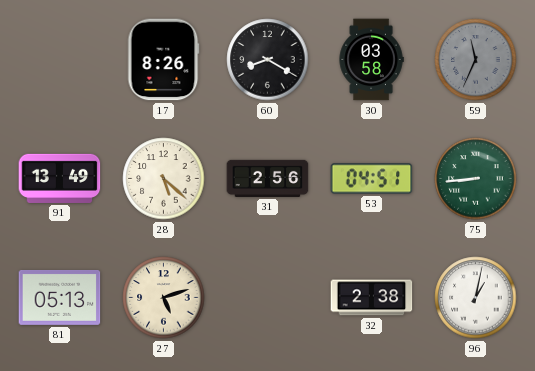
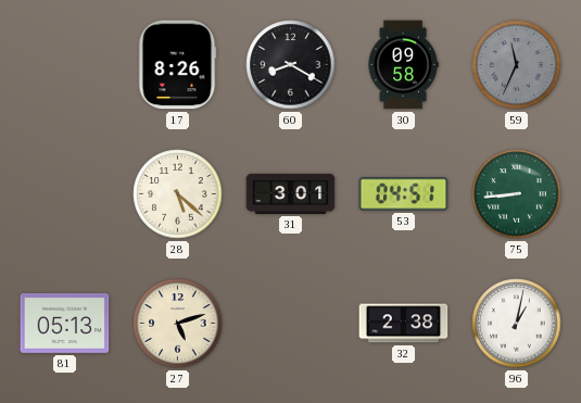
30: 03:58 -> 09:58 (403, 65)
91: 13:49 -> none (60, 178)
31: 2:56 -> 3:01 (291, 193)
